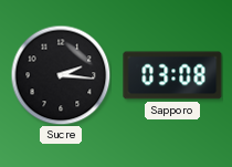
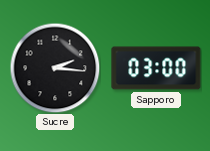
Sapporo: 03:08 -> 03:00 (156, 68)
